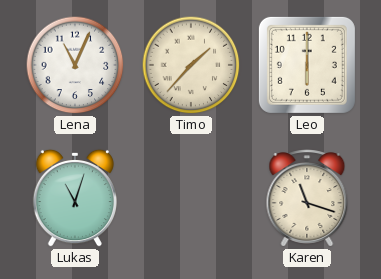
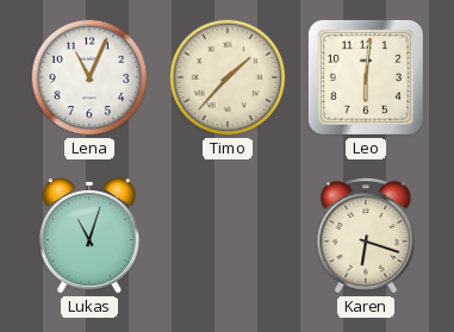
Leo: 6:00 -> 6:01 (366, 77)
Karen: 11:18 -> 6:18 (366, 236)
